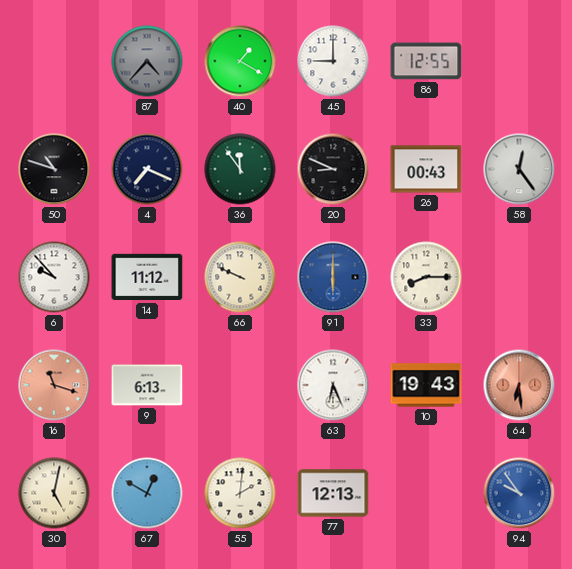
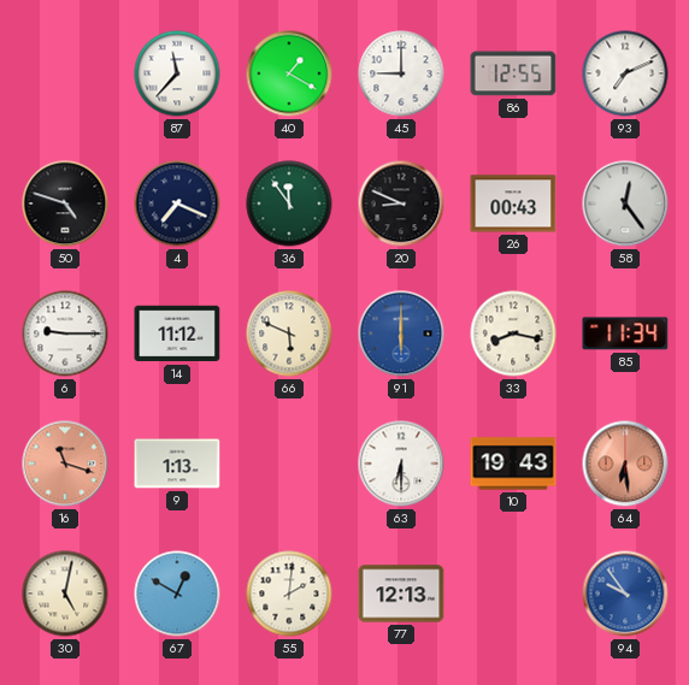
87: 4:37 -> 11:37 (177, 73)
87 dial: grey -> white (177, 73)
93: none -> 7:11 (625, 73)
50: 10:48 -> 4:48 (65, 203)
6: 9:53 -> 9:15 (65, 333)
66: 9:49 -> 5:49 (289, 333)
33: 8:15 -> 8:17 (513, 333)
85: none -> 11:34 (625, 333)
9: 6:13 -> 1:13 (177, 463)
63: 6:26 -> 6:30 (401, 463)
